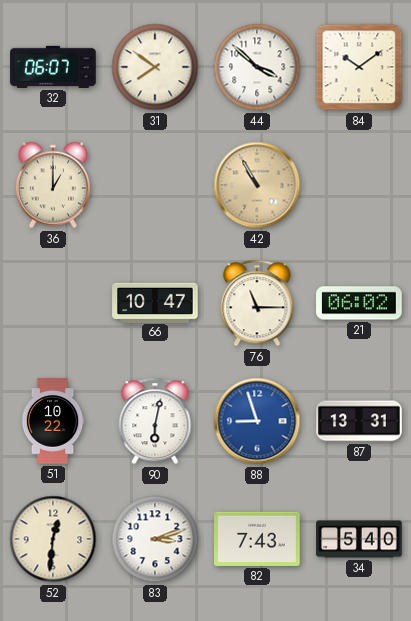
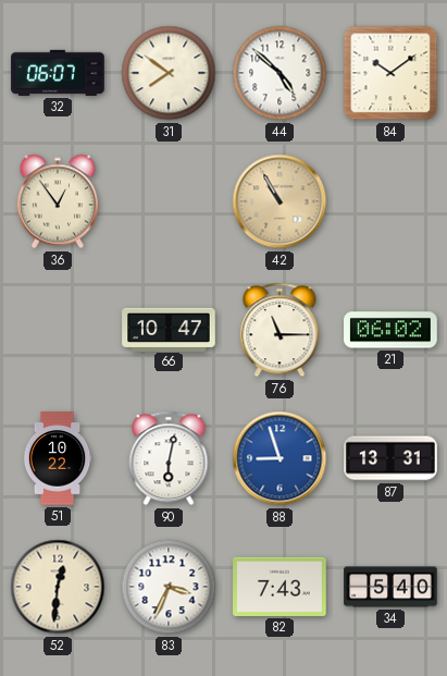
44: 3:52 -> 4:52 (280, 73)
36: 1:00 -> 12:54 (58, 201)
83: 3:12 -> 3:34 (169, 587)
